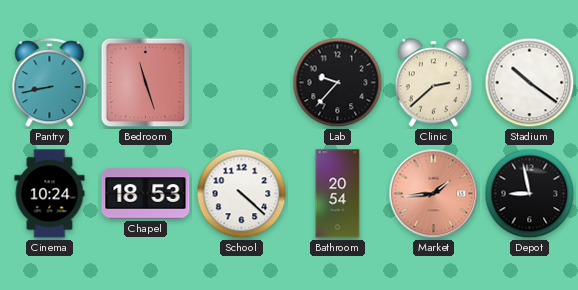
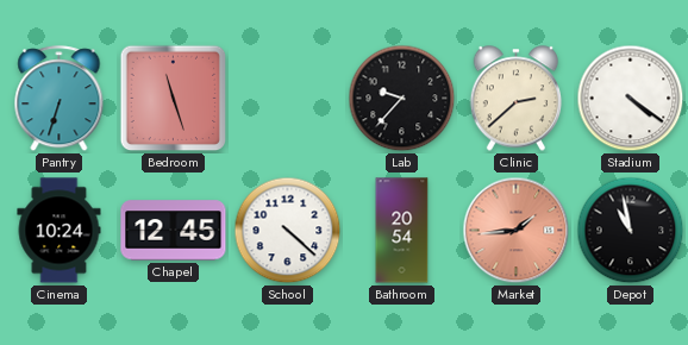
Pantry: 8:43 -> 6:33 (60, 99)
Stadium: 10:21 -> 4:21 (631, 99)
Chapel: 18:53 -> 12:45 (174, 231)
Depot: 8:58 -> 10:58 (631, 231)
